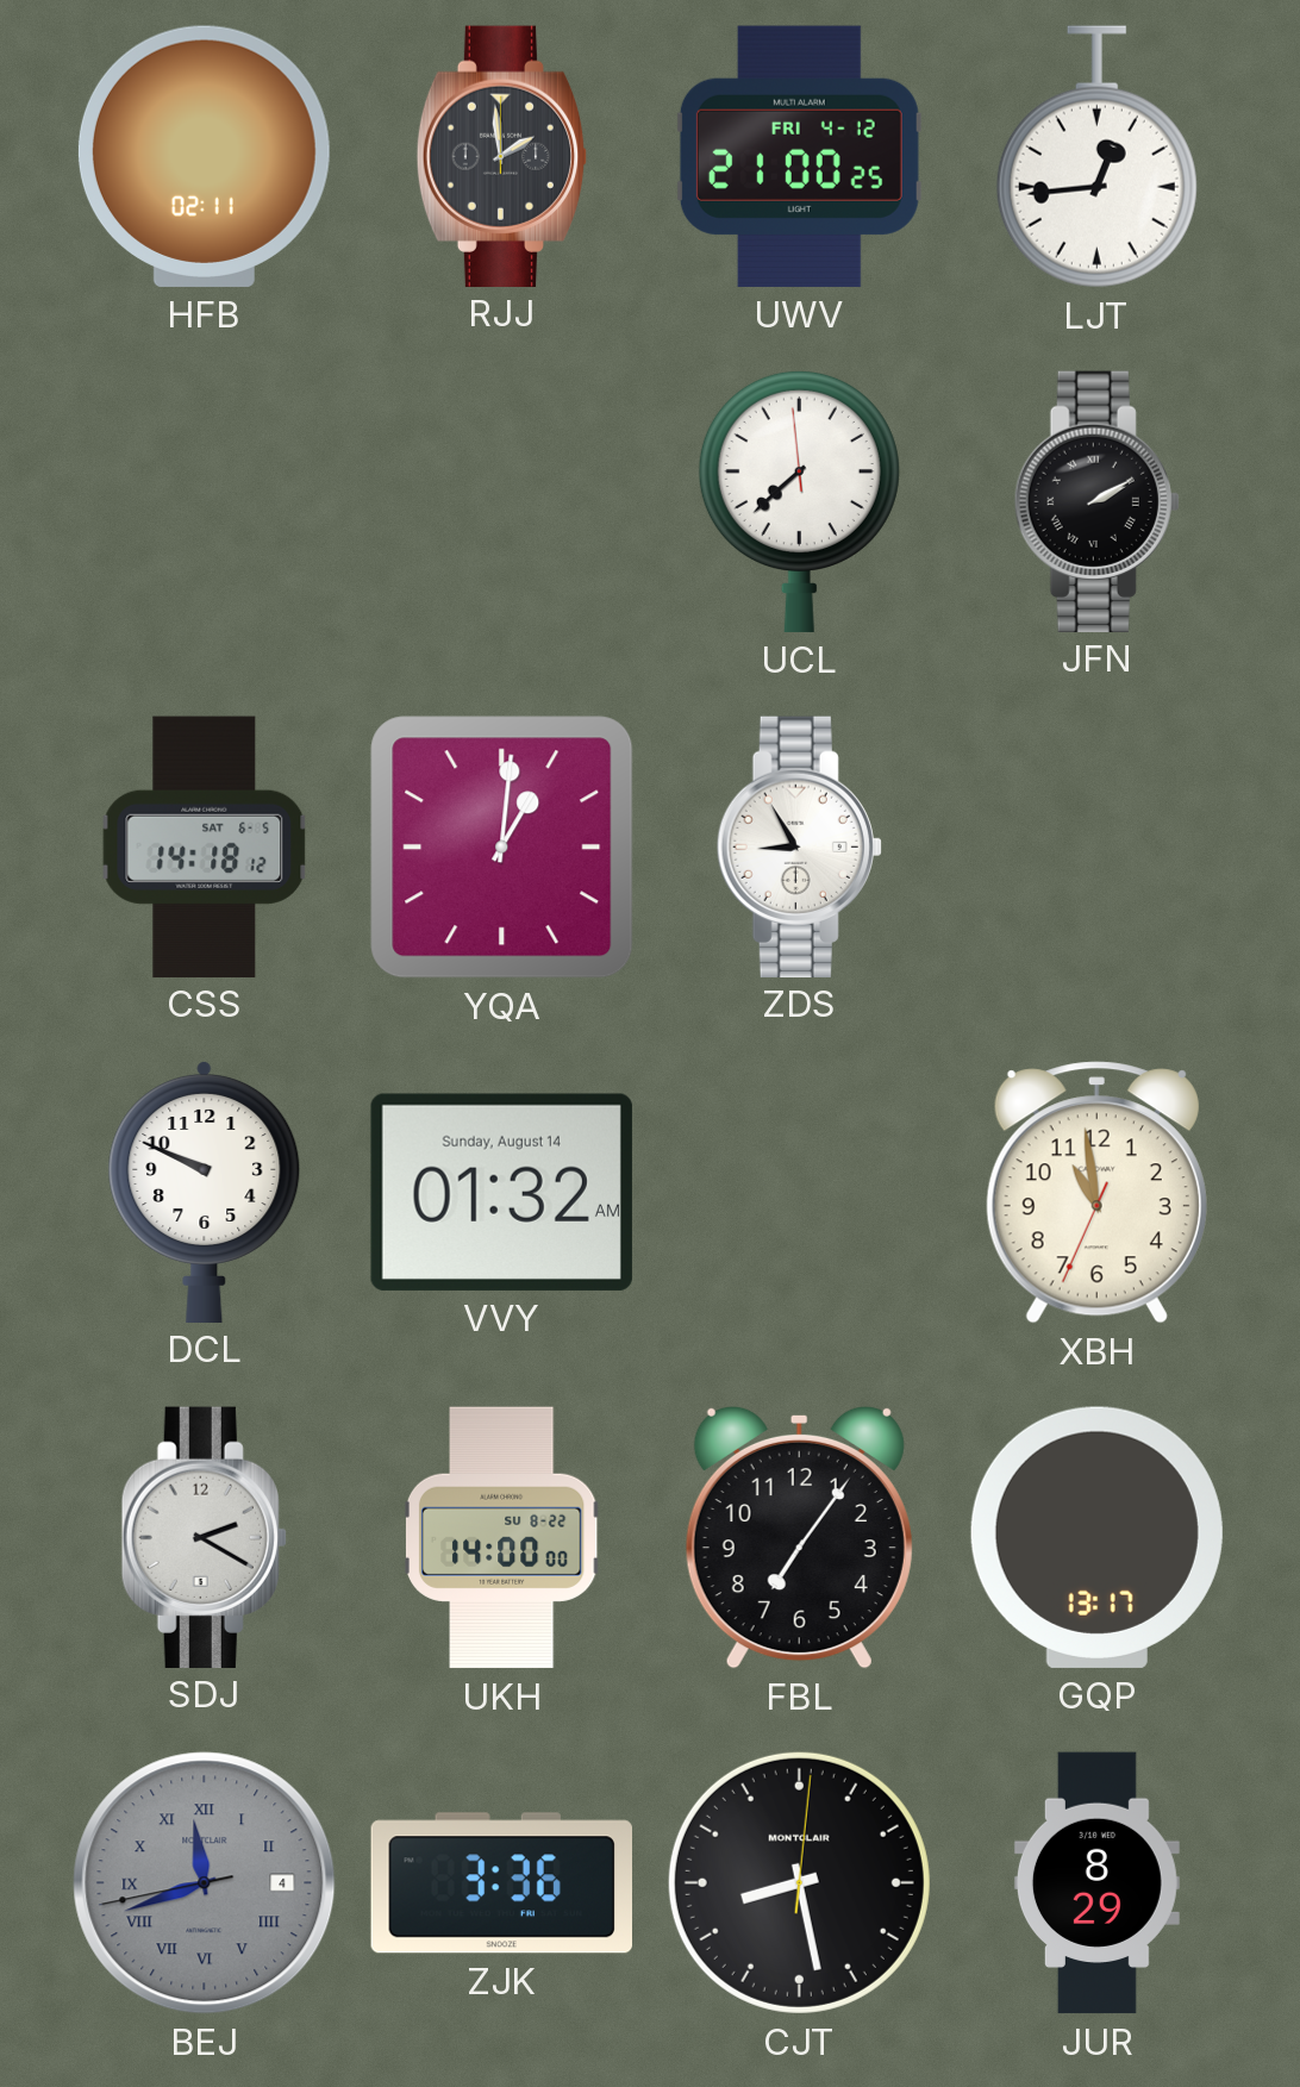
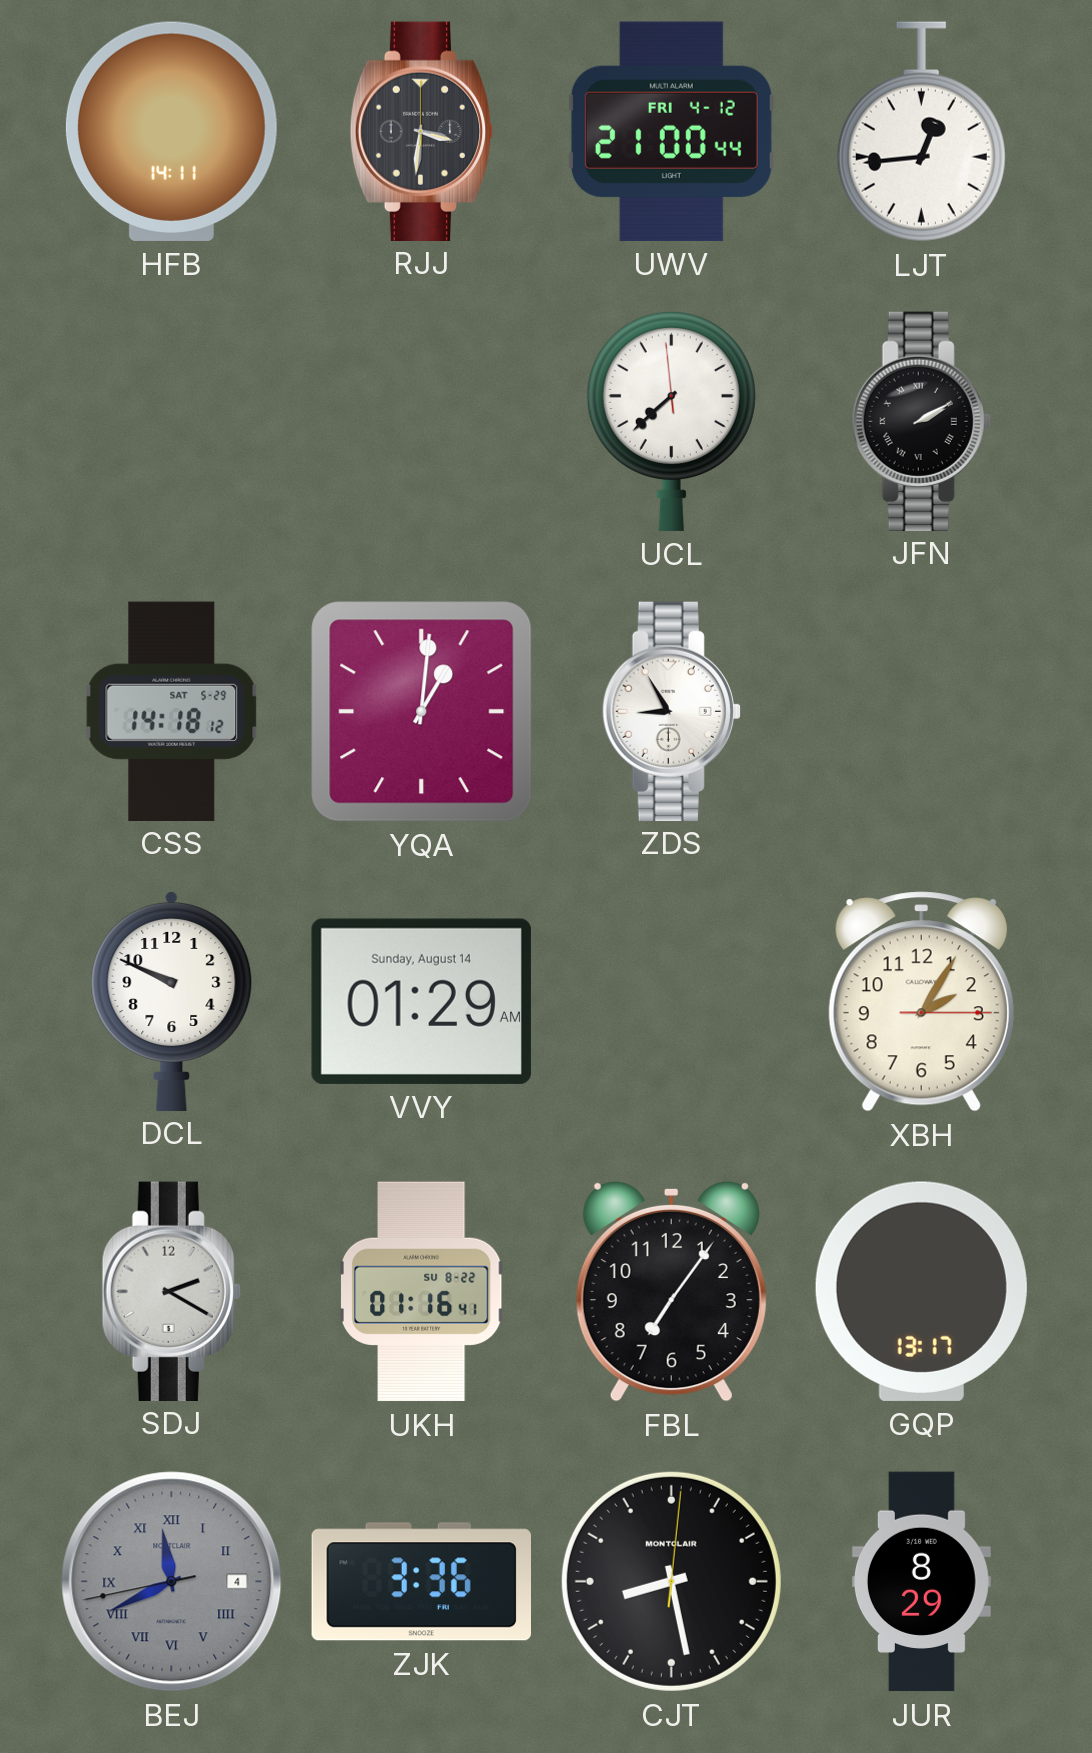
HFB: 02:11 -> 14:11 (171, 131)
RJJ: 1:59 -> 3:31 (422, 131)
UWV: 21:00:25 -> 21:00:44 (671, 131)
CSS date: SAT 6-5 -> SAT 5-29 (172, 711)
VVY: 01:32 -> 01:29 (421, 1001)
XBH: 10:58 -> 2:05 (921, 1002)
UKH: 14:00 -> 01:16 (421, 1292)
BEJ: 11:41 -> 11:40 (172, 1582)
